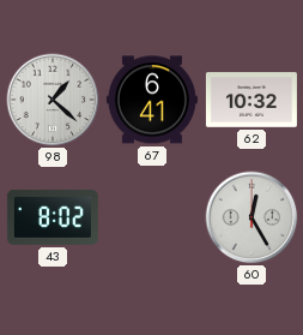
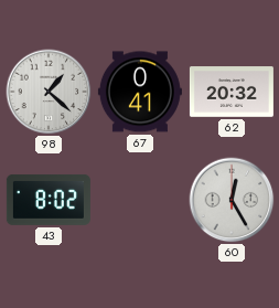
67: 6:41 -> 0:41 (140, 92)
62: 10:32 -> 20:32 (232, 92)
